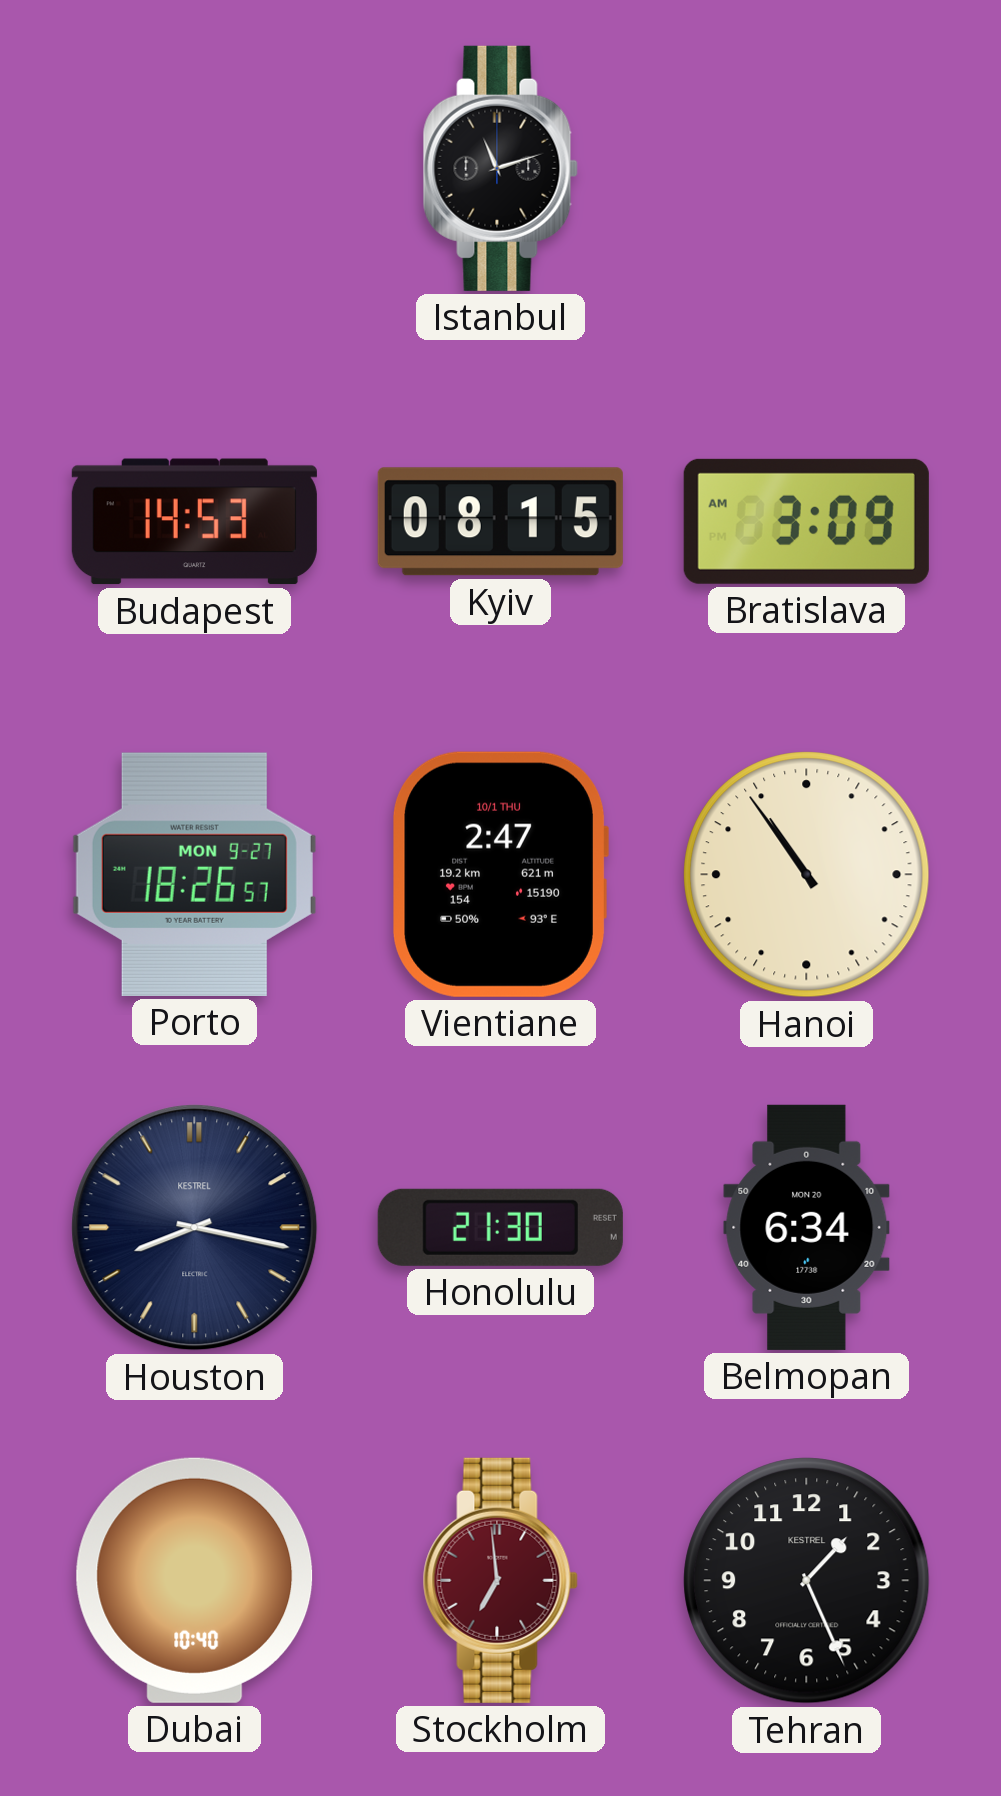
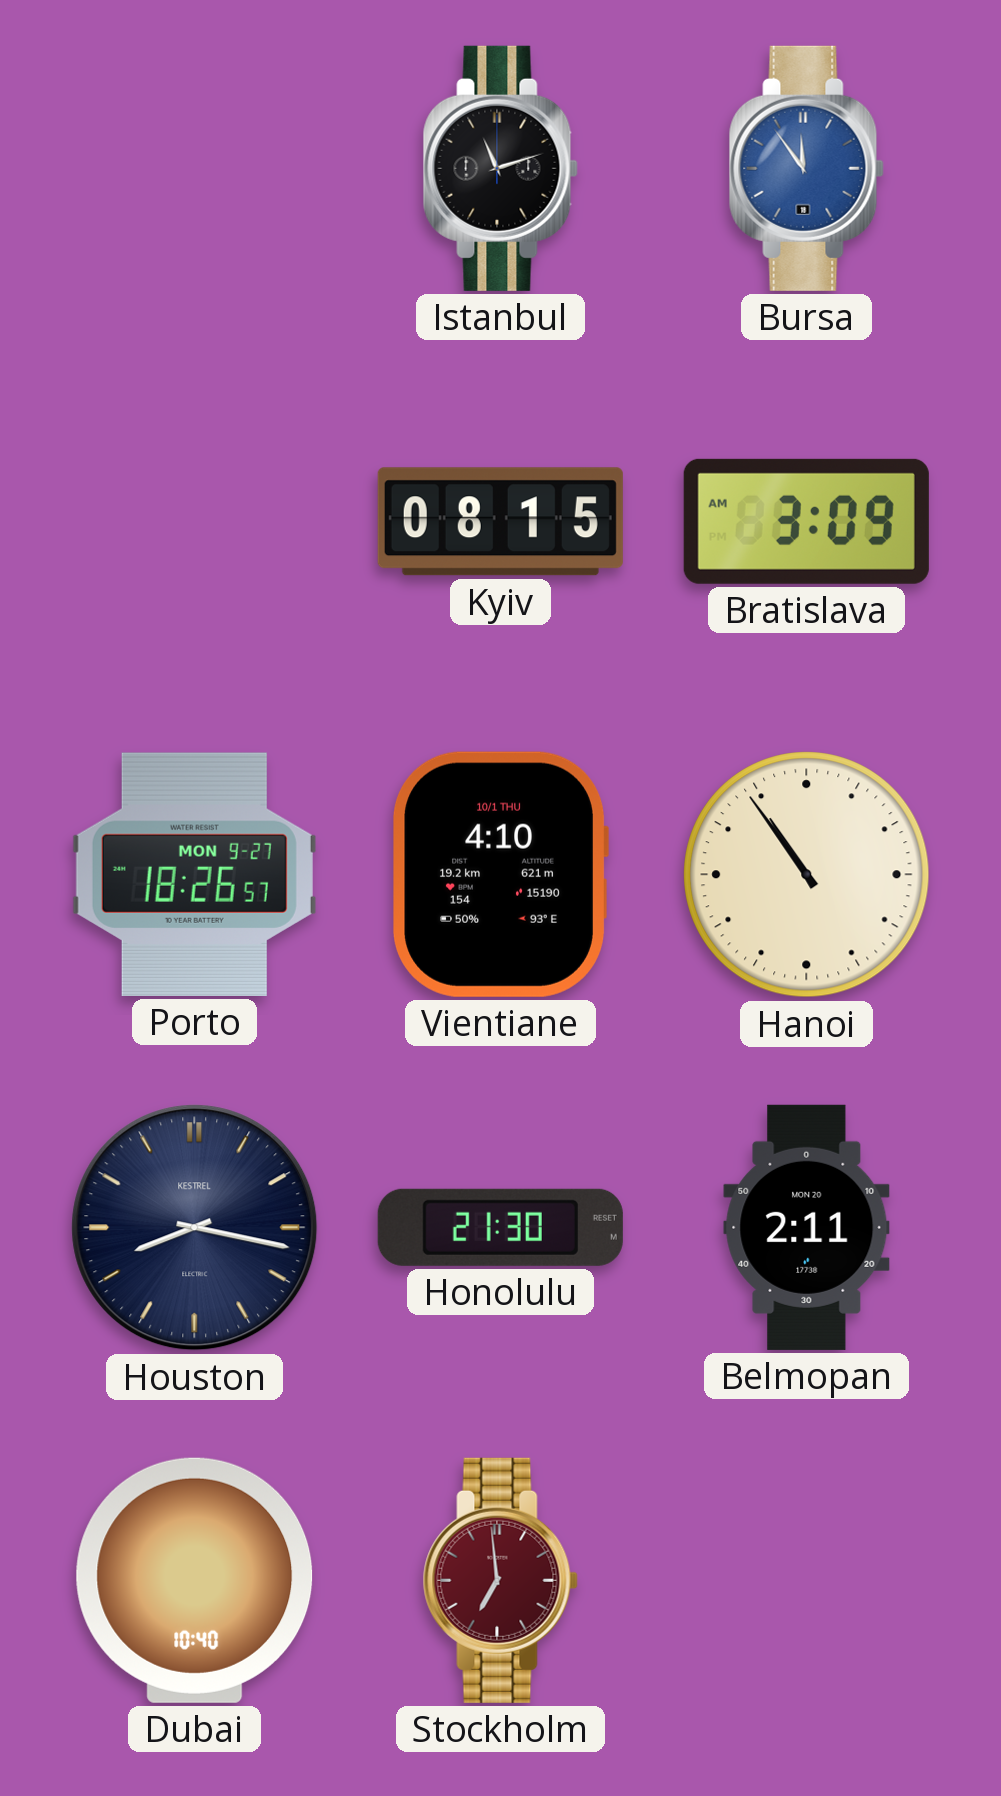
Bursa: none -> 11:54 (806, 168)
Budapest: 14:53 -> none (194, 522)
Vientiane: 2:47 -> 4:10 (500, 874)
Belmopan: 6:34 -> 2:11 (807, 1227)
Tehran: 1:26 -> none (807, 1581)
